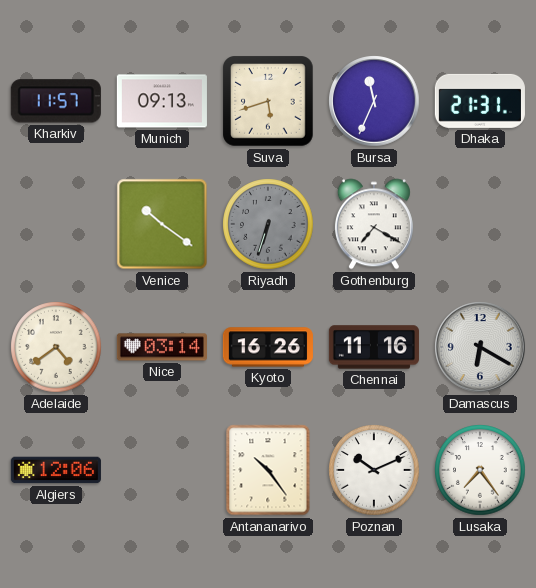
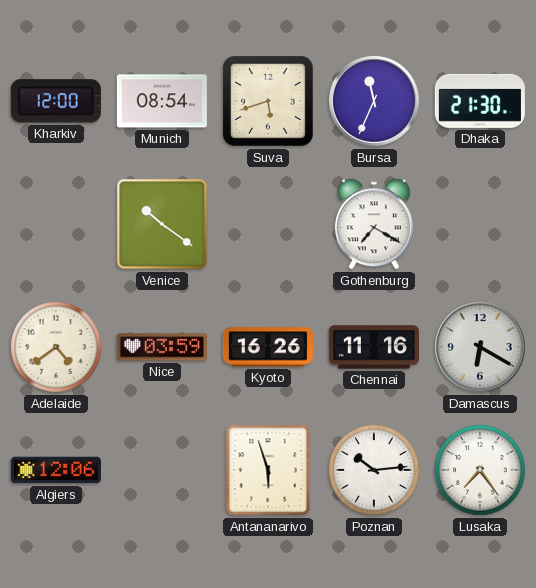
Kharkiv: 11:57 -> 12:00 (56, 101)
Munich: 09:13 -> 08:54 (162, 101)
Dhaka: 21:31 -> 21:30 (480, 101)
Riyadh: 6:33 -> none (268, 224)
Nice: 03:14 -> 03:59 (162, 347)
Antananarivo: 10:24 -> 5:57 (268, 470)
Poznan: 10:11 -> 10:14 (374, 470)
